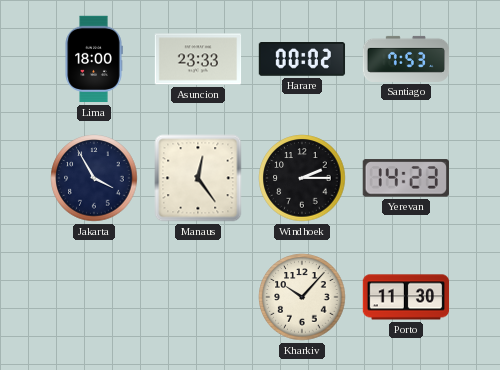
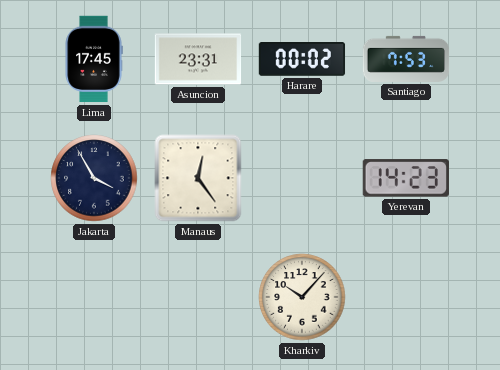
Lima: 18:00 -> 17:45 (94, 59)
Asuncion: 23:33 -> 23:31 (198, 59)
Windhoek: 2:15 -> none (302, 178)
Porto: 11:30 -> none (406, 297)
